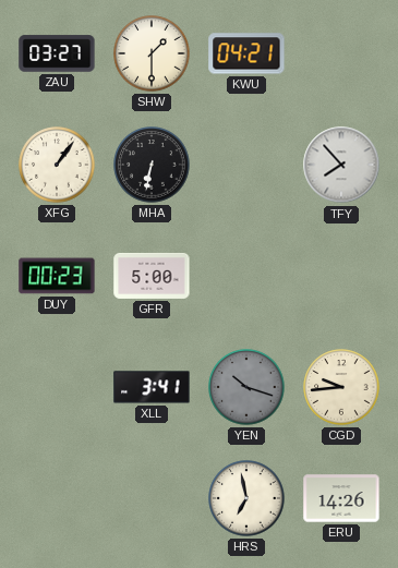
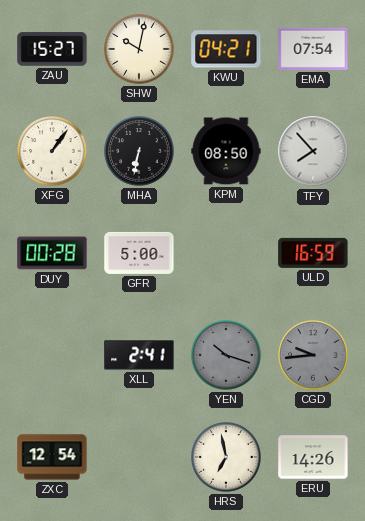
ZAU: 03:27 -> 15:27 (52, 49)
SHW: 1:30 -> 10:02 (139, 49)
EMA: none -> 07:54 (313, 49)
KPM: none -> 08:50 (226, 151)
DUY: 00:23 -> 00:28 (52, 253)
ULD: none -> 16:59 (313, 253)
XLL: 3:41 -> 2:41 (139, 355)
CGD dial: cream -> grey (313, 355)
ZXC: none -> 12:54 (52, 457)
